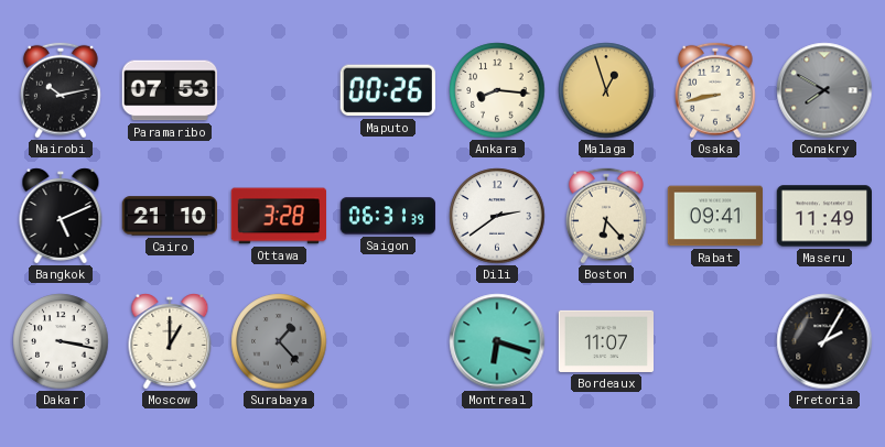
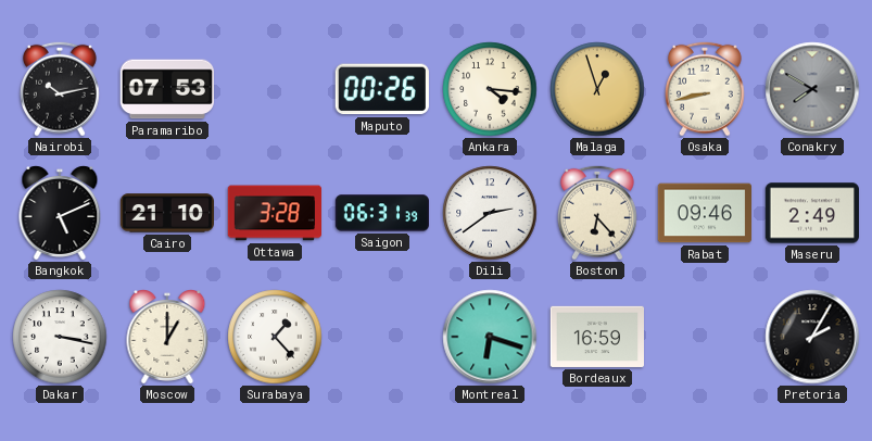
Ankara: 8:16 -> 4:16 (490, 89)
Rabat: 09:41 -> 09:46 (704, 213)
Maseru: 11:49 -> 2:49 (811, 213)
Surabaya dial: grey -> white (275, 337)
Bordeaux: 11:07 -> 16:59 (596, 337)
